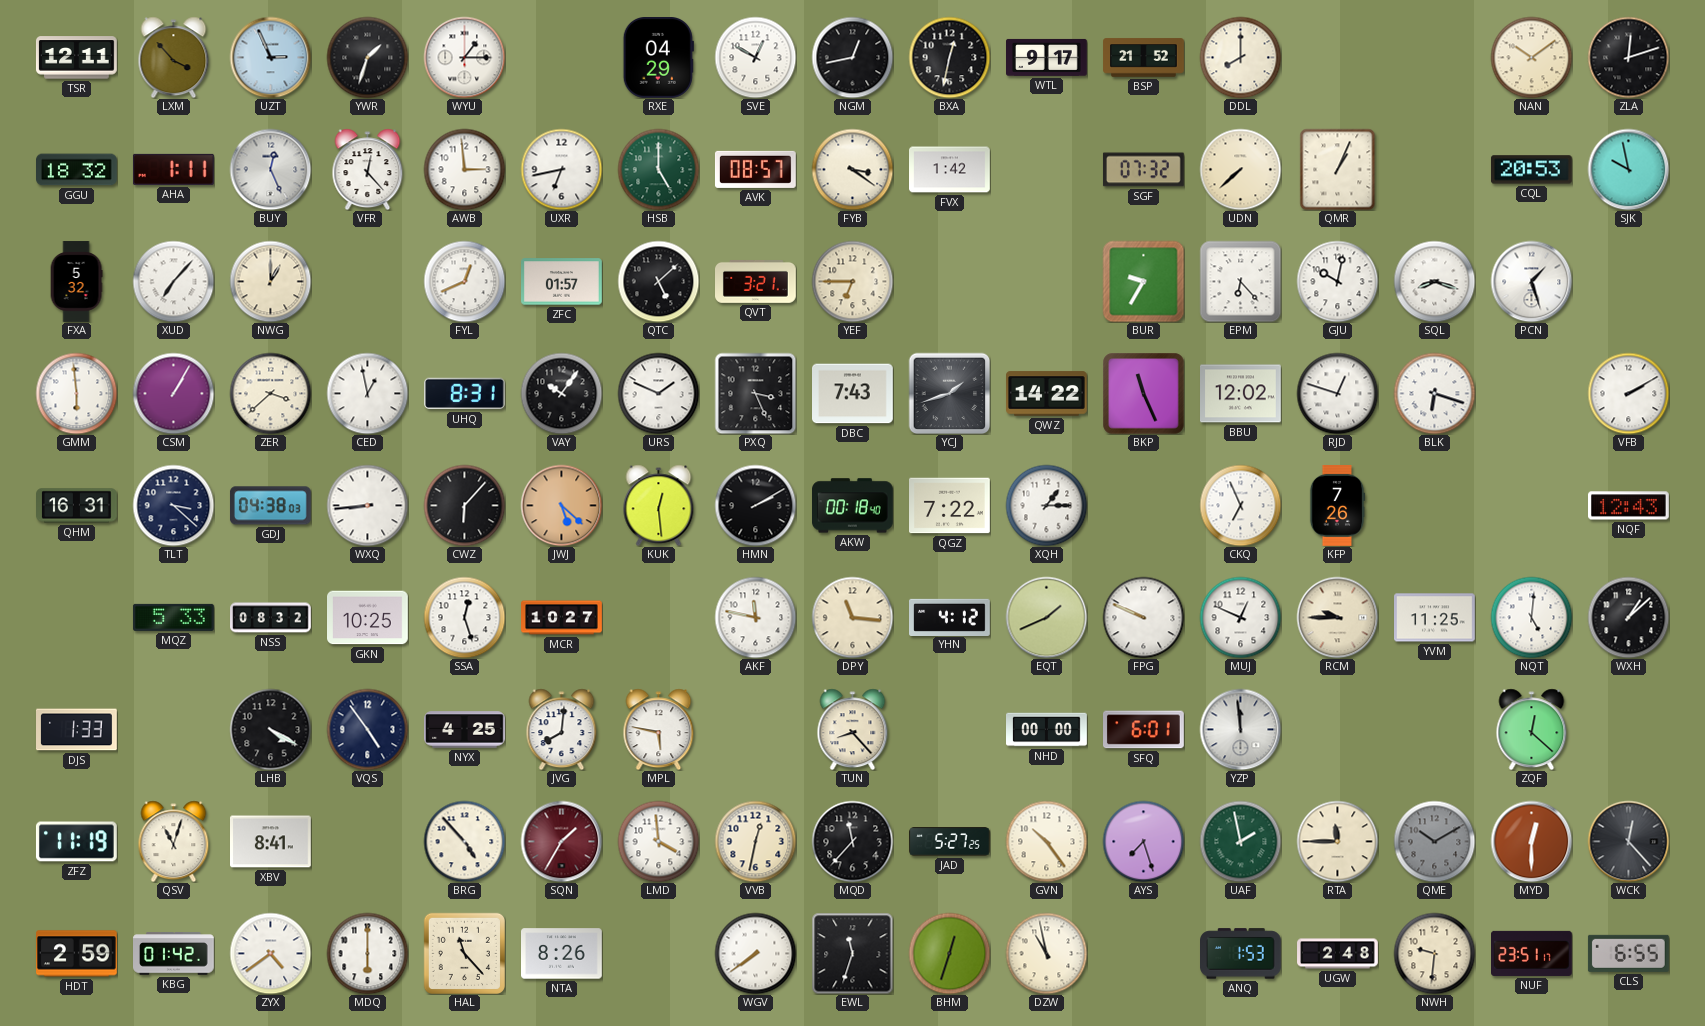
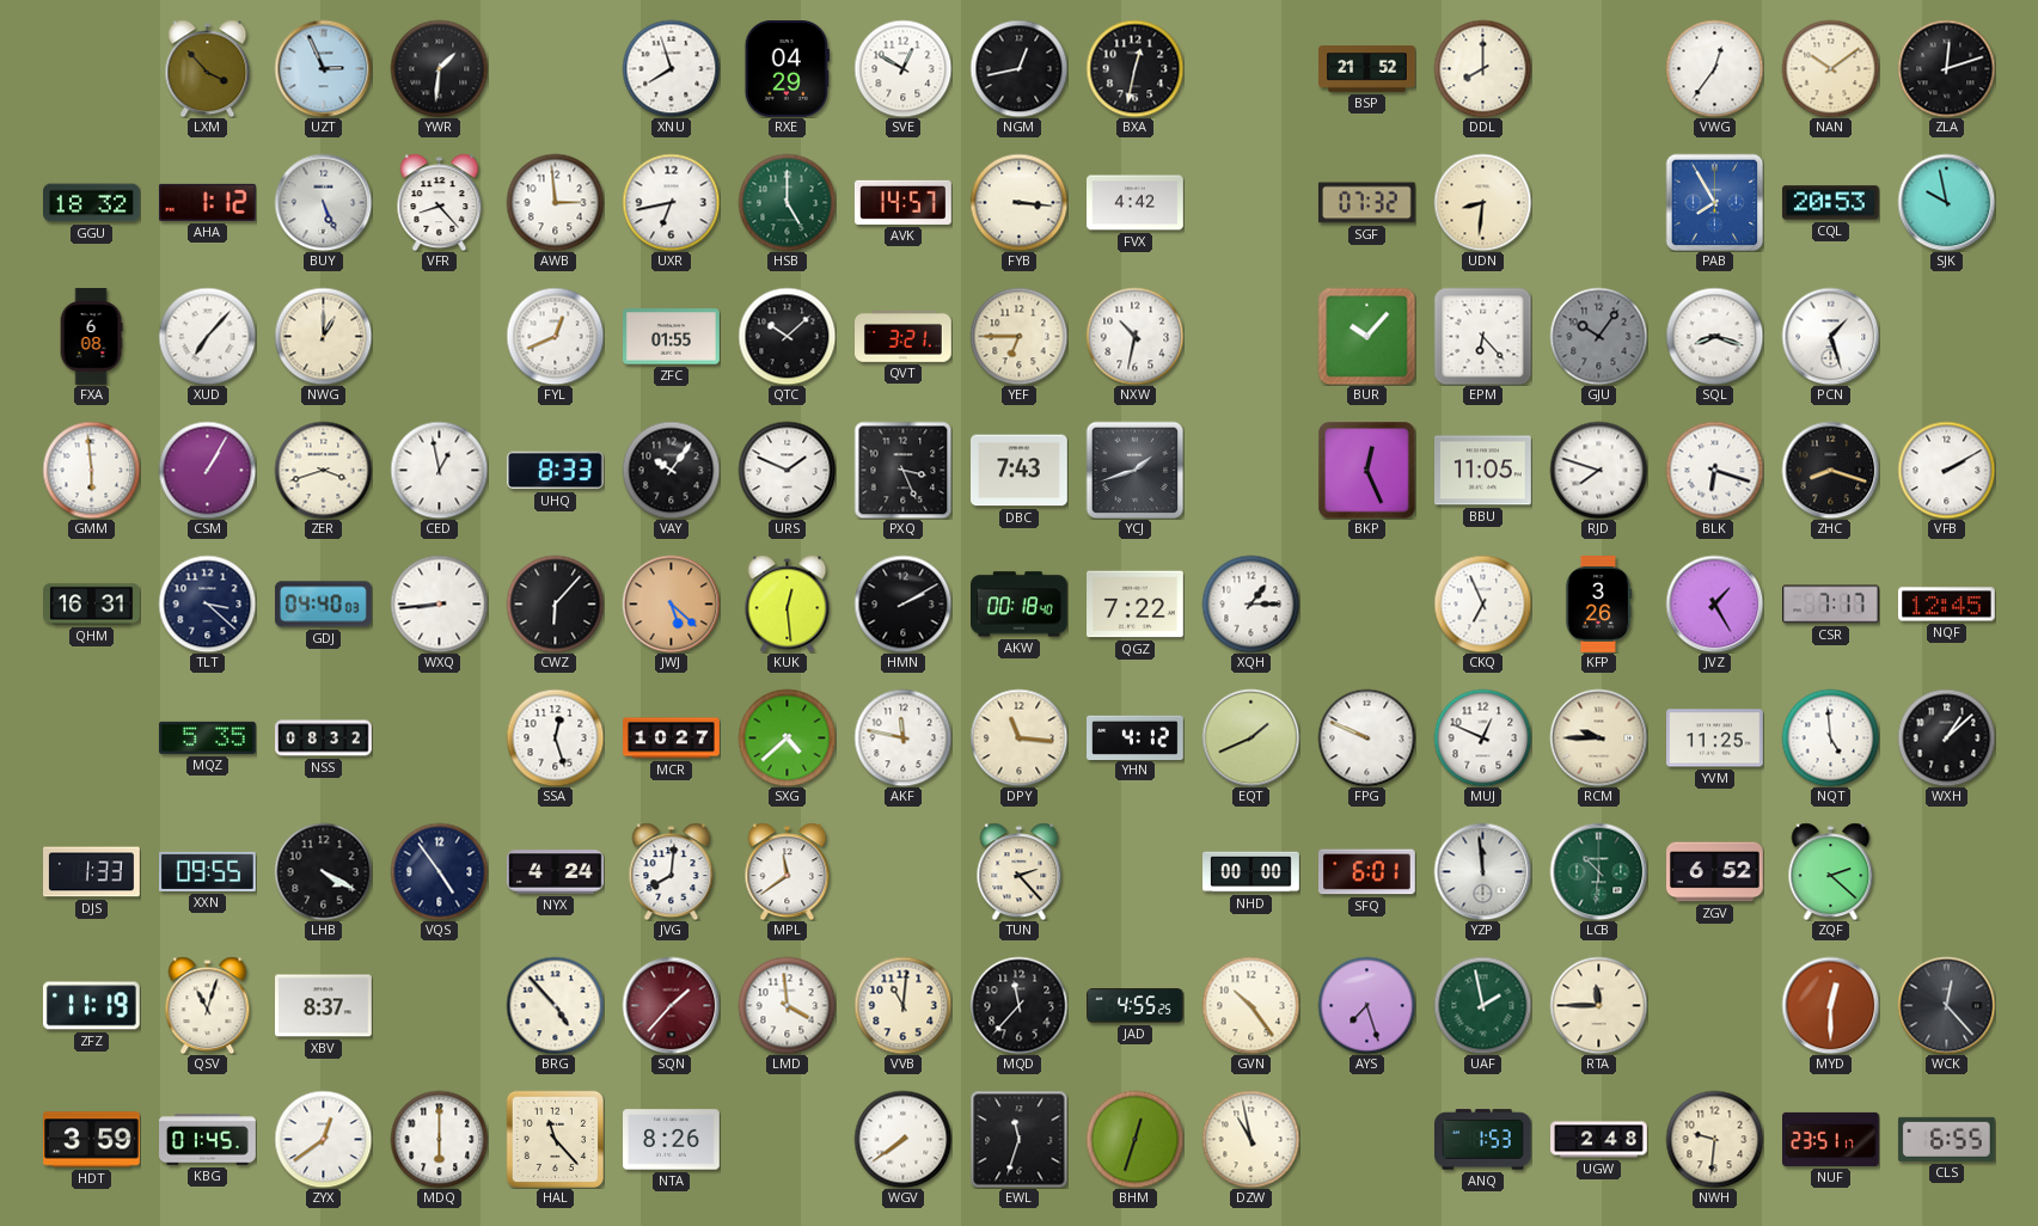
TSR: 12:11 -> none (77, 58)
YWR: 1:33 -> 1:31 (439, 68)
WYU: 1:15 -> none (464, 57)
XNU: none -> 7:57 (671, 68)
WTL: 9:17 -> none (1047, 57)
VWG: none -> 12:36 (1714, 68)
AHA: 1:11 -> 1:12 (207, 202)
BUY: 12:26 -> 5:26 (323, 202)
VFR: 12:23 -> 8:23 (440, 202)
AVK: 08:57 -> 14:57 (902, 202)
FYB: 3:21 -> 3:16 (1018, 202)
FVX: 1:42 -> 4:42 (1136, 203)
UDN: 7:38 -> 8:31 (1482, 202)
QMR: 1:04 -> none (1338, 169)
PAB: none -> 7:55 (1714, 202)
FXA: 5:32 -> 6:08 (91, 337)
ZFC: 01:57 -> 01:55 (672, 337)
QTC: 5:08 -> 10:08 (787, 336)
NXW: none -> 10:32 (1134, 336)
BUR: 9:35 -> 10:07 (1366, 336)
GJU: 10:02 -> 10:06 (1598, 336)
GJU dial: white -> grey (1598, 336)
ZER: 3:38 -> 3:42 (323, 470)
UHQ: 8:31 -> 8:33 (556, 471)
QWZ: 14:22 -> none (1047, 394)
BKP: 11:26 -> 12:26 (1366, 470)
BBU: 12:02 -> 11:05 (1483, 471)
RJD: 12:48 -> 7:48 (1598, 470)
ZHC: none -> 8:18 (1830, 470)
GDJ: 04:38 -> 04:40 (323, 605)
KFP: 7:26 -> 3:26 (1598, 605)
JVZ: none -> 1:25 (1714, 603)
CSR: none -> 7:17 (1831, 605)
NQF: 12:43 -> 12:45 (1947, 605)
MQZ: 5:33 -> 5:35 (208, 737)
GKN: 10:25 -> none (368, 618)
SXG: none -> 4:38 (787, 737)
NQT: 5:01 -> 4:59 (1830, 737)
XXN: none -> 09:55 (208, 871)
NYX: 4:25 -> 4:24 (556, 872)
MPL: 5:47 -> 11:39 (788, 871)
TUN: 8:23 -> 2:23 (1020, 871)
LCB: none -> 10:31 (1598, 871)
ZGV: none -> 6:52 (1715, 872)
ZQF: 12:22 -> 2:22 (1831, 871)
XBV: 8:41 -> 8:37 (324, 1006)
SQN: 1:35 -> 1:37 (671, 1005)
VVB: 12:32 -> 11:01 (902, 1005)
JAD: 5:27 -> 4:55 (1136, 1006)
QME: 10:10 -> none (1434, 841)
HDT: 2:59 -> 3:59 (92, 1140)
KBG: 01:42 -> 01:45 (208, 1140)
ZYX: 4:39 -> 12:39 (323, 1139)
